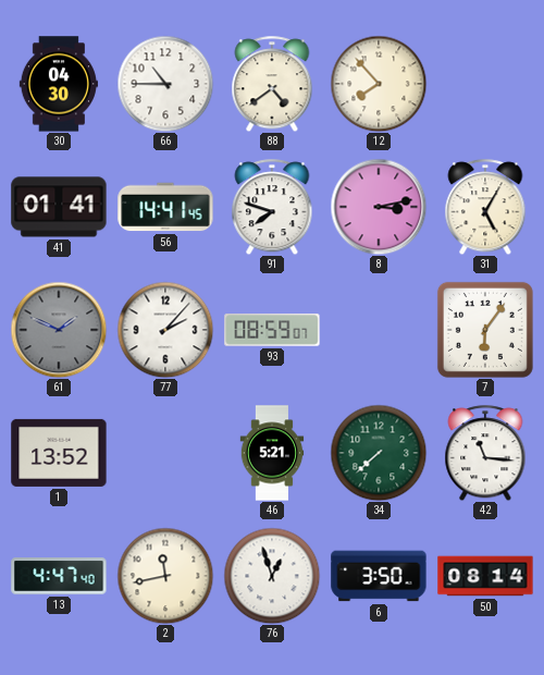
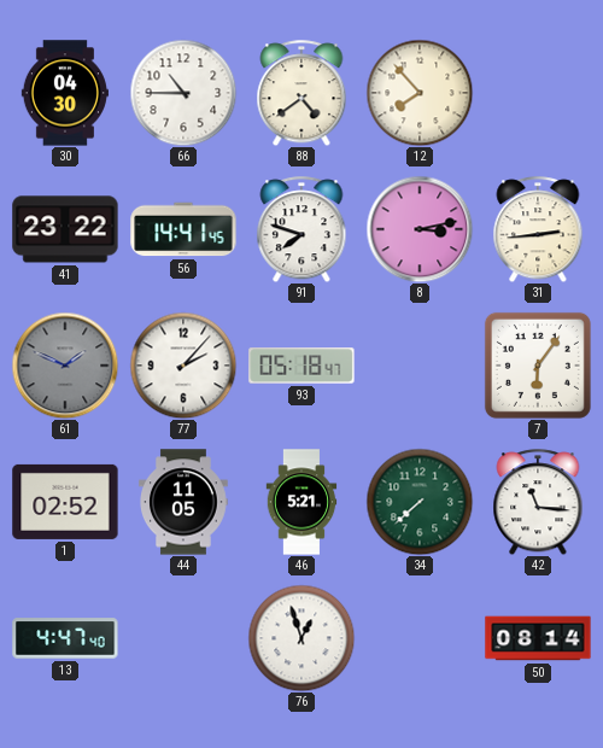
41: 01:41 -> 23:22 (65, 229)
31: 5:05 -> 2:44 (538, 229)
93: 08:59 -> 05:18 (301, 366)
1: 13:52 -> 02:52 (65, 502)
44: none -> 11:05 (185, 502)
2: 11:43 -> none (165, 576)
6: 3:50 -> none (379, 576)
